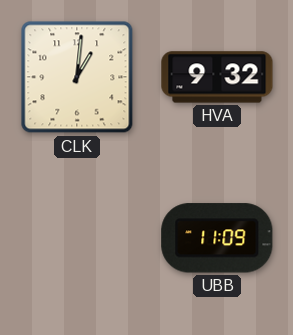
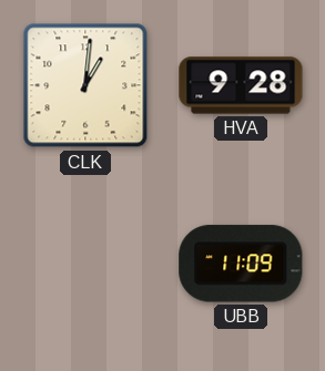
HVA: 9:32 -> 9:28 (241, 85)
